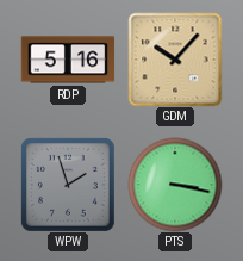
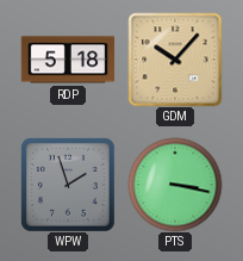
RDP: 5:16 -> 5:18 (68, 60)
